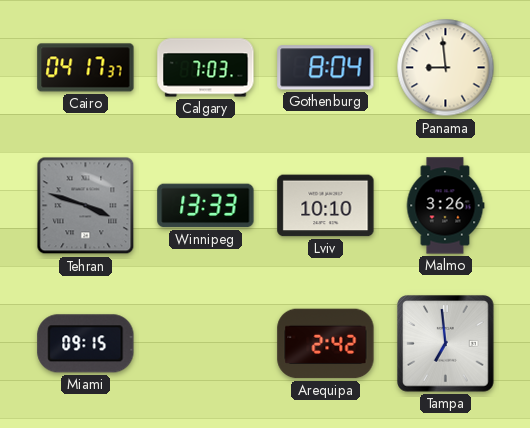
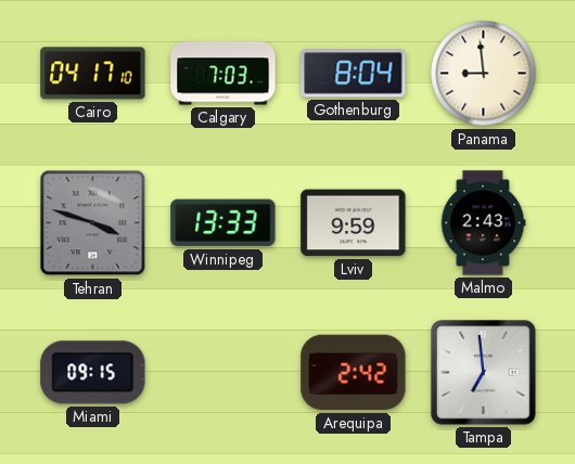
Cairo: 04:17:37 -> 04:17:10 (93, 74)
Lviv: 10:10 -> 9:59 (354, 223)
Malmo: 3:26 -> 2:43 (483, 223)
